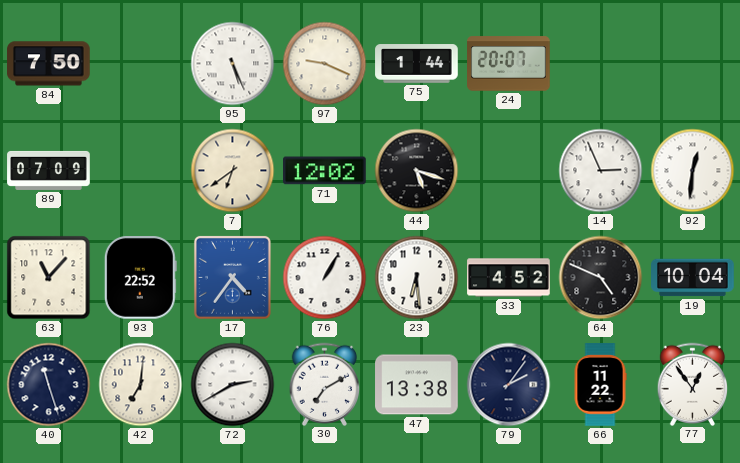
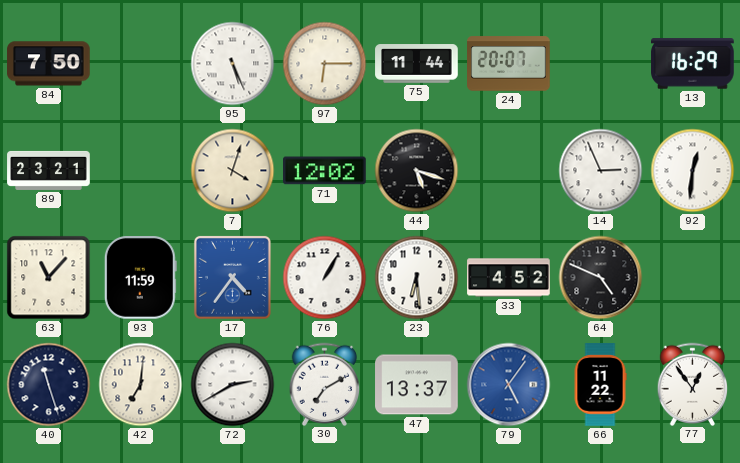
97: 9:19 -> 6:15 (325, 64)
75: 1:44 -> 11:44 (417, 64)
13: none -> 16:29 (693, 64)
89: 07:09 -> 23:21 (49, 170)
7: 6:39 -> 4:03 (233, 171)
93: 22:52 -> 11:59 (140, 278)
19: 10:04 -> none (693, 278)
47: 13:38 -> 13:37 (417, 385)
79: 2:06 -> 5:06 (509, 385)
79 dial: navy -> blue (509, 385)
